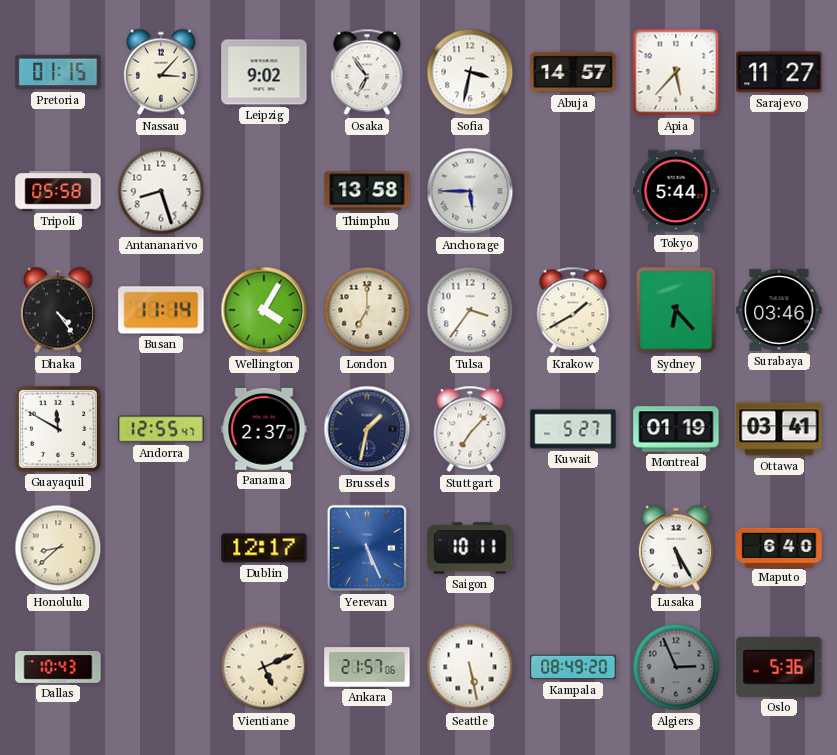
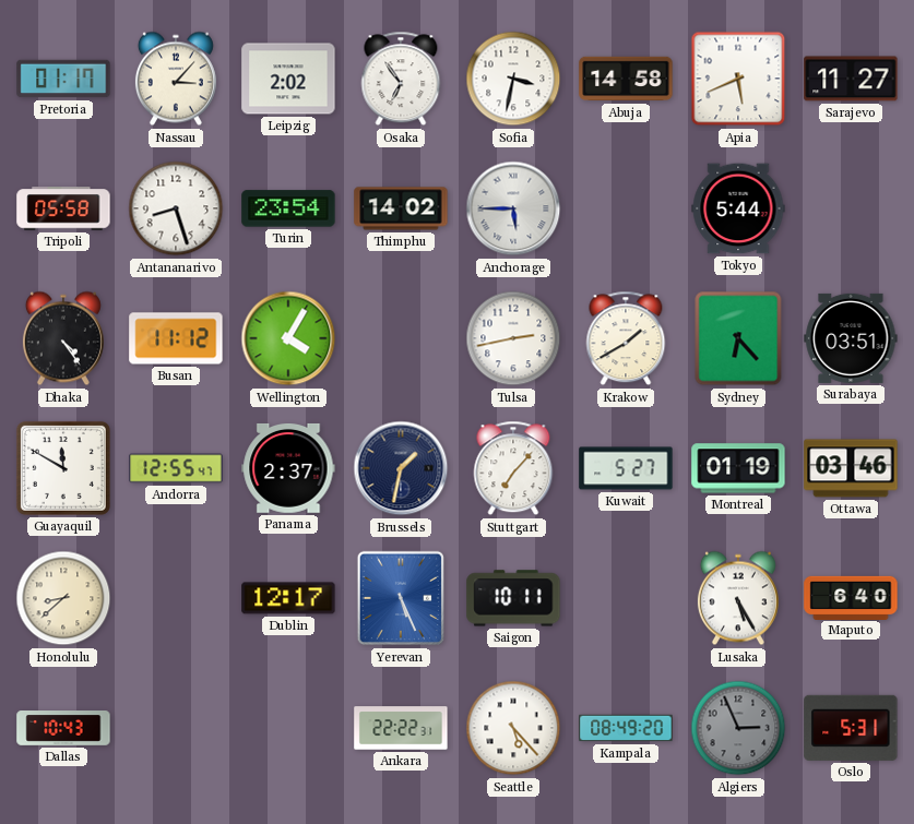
Pretoria: 01:15 -> 01:17 (63, 79)
Leipzig: 9:02 -> 2:02 (288, 79)
Abuja: 14:57 -> 14:58 (626, 79)
Apia: 5:37 -> 5:41 (738, 79)
Turin: none -> 23:54 (288, 208)
Thimphu: 13:58 -> 14:02 (401, 208)
Busan: 11:14 -> 11:12 (176, 338)
London: 7:00 -> none (367, 310)
Tulsa: 3:36 -> 2:43 (513, 338)
Surabaya: 03:46 -> 03:51 (851, 338)
Ottawa: 03:41 -> 03:46 (851, 468)
Vientiane: 5:11 -> none (264, 667)
Ankara: 21:57 -> 22:22 (401, 728)
Seattle: 5:28 -> 5:23 (513, 728)
Oslo: 5:36 -> 5:31 (851, 728)
